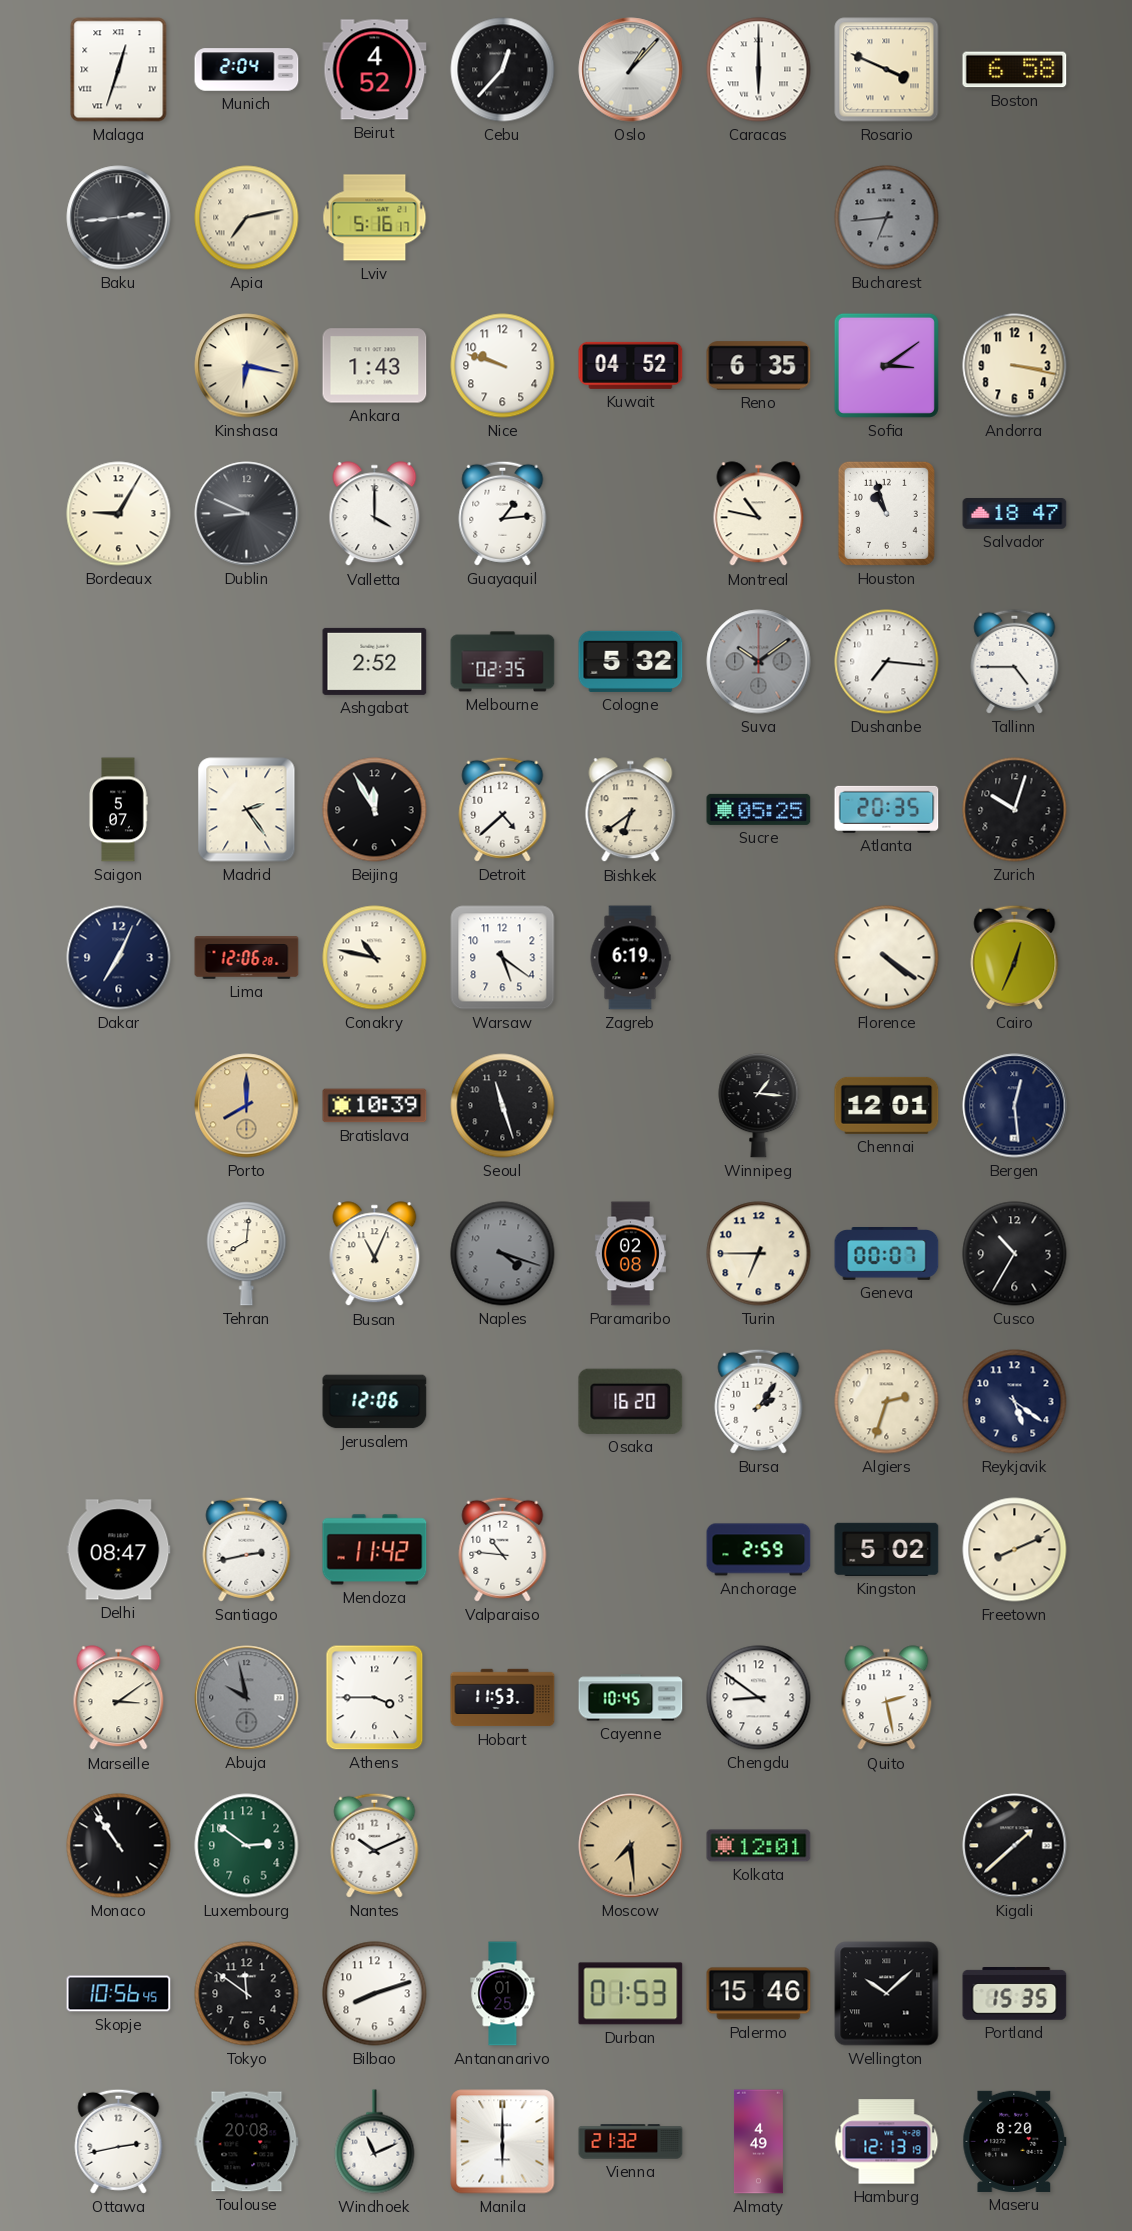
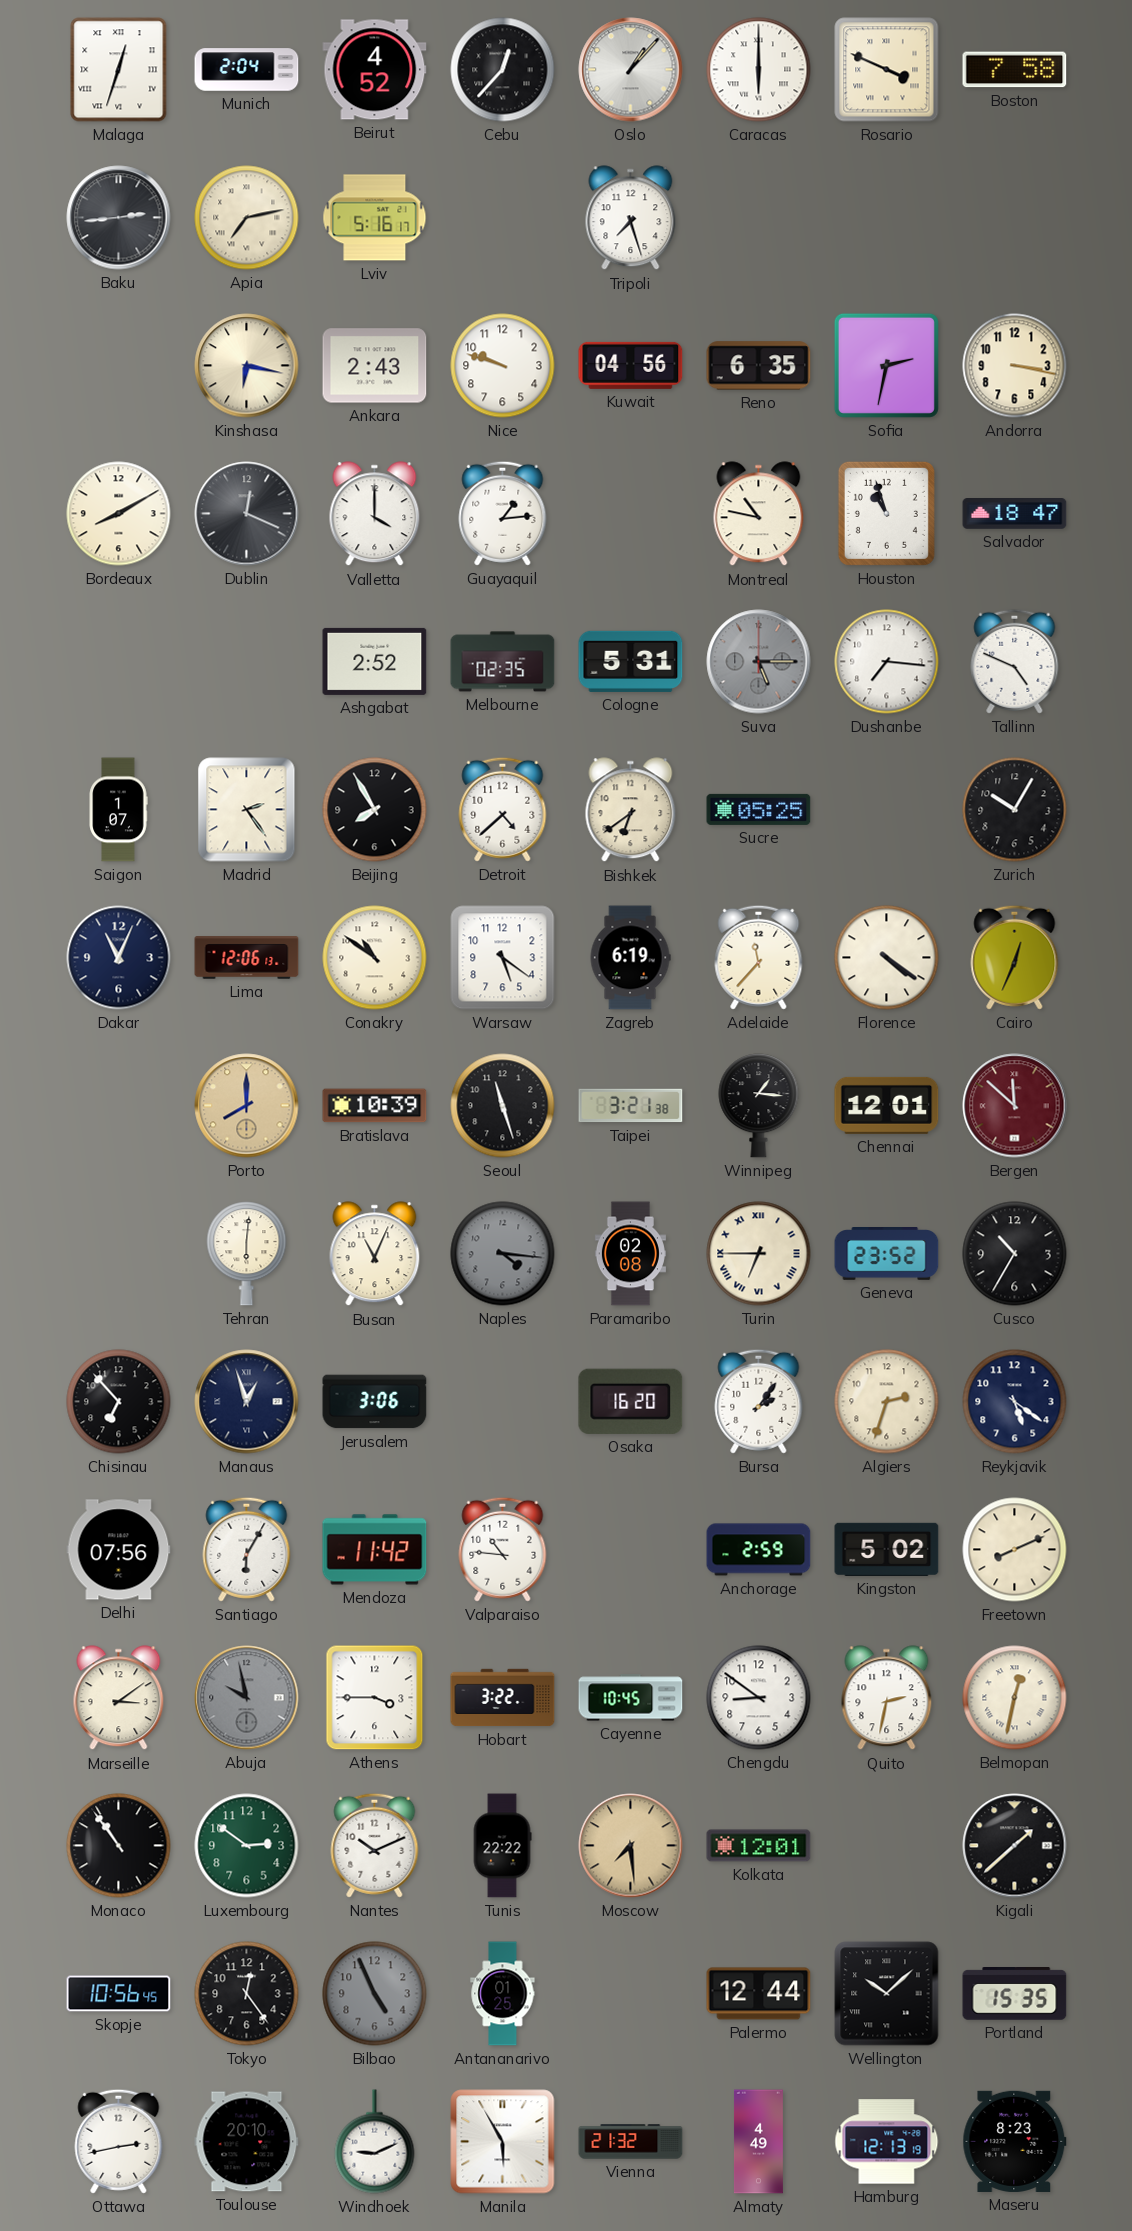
Boston: 6:58 -> 7:58 (1015, 70)
Tripoli: none -> 7:27 (631, 218)
Bucharest: 6:44 -> none (887, 218)
Ankara: 1:43 -> 2:43 (375, 366)
Kuwait: 04:52 -> 04:56 (631, 365)
Sofia: 3:09 -> 2:32 (886, 365)
Bordeaux: 9:05 -> 8:10 (119, 514)
Dublin: 8:49 -> 12:19 (247, 514)
Cologne: 5:32 -> 5:31 (631, 661)
Suva: 10:09 -> 5:15 (759, 662)
Tallinn: 4:45 -> 4:49 (1015, 661)
Saigon: 5:07 -> 1:07 (118, 810)
Beijing: 11:55 -> 7:55 (375, 810)
Atlanta: 20:35 -> none (887, 809)
Zurich: 10:03 -> 10:05 (1015, 810)
Dakar: 7:04 -> 11:04 (119, 958)
Lima: 12:06:28 -> 12:06:13 (247, 958)
Conakry: 10:47 -> 10:51 (375, 958)
Adelaide: none -> 11:37 (759, 957)
Taipei: none -> 3:21 (631, 1106)
Bergen: 12:29 -> 11:52 (1015, 1106)
Bergen dial: navy -> burgundy (1015, 1106)
Tehran: 8:01 -> 6:01 (247, 1254)
Naples: 4:18 -> 4:16 (503, 1254)
Turin numerals: Arabic -> Roman (759, 1254)
Geneva: 00:07 -> 23:52 (887, 1254)
Chisinau: none -> 6:53 (119, 1402)
Manaus: none -> 12:57 (247, 1402)
Jerusalem: 12:06 -> 3:06 (375, 1402)
Delhi: 08:47 -> 07:56 (119, 1550)
Santiago: 2:43 -> 6:05 (247, 1549)
Hobart: 11:53 -> 3:22 (503, 1698)
Quito: 2:28 -> 2:32 (887, 1698)
Belmopan: none -> 12:32 (1015, 1698)
Tunis: none -> 22:22 (502, 1846)
Tokyo: 11:51 -> 12:24 (247, 1994)
Bilbao: 8:12 -> 4:56 (375, 1994)
Bilbao dial: white -> grey (375, 1994)
Durban: 01:53 -> none (631, 1994)
Palermo: 15:46 -> 12:44 (759, 1994)
Toulouse: 20:08 -> 20:10 (247, 2142)
Windhoek: 11:11 -> 9:11 (375, 2142)
Manila: 6:00 -> 5:55 (503, 2142)
Maseru: 8:20 -> 8:23 (1015, 2141)
